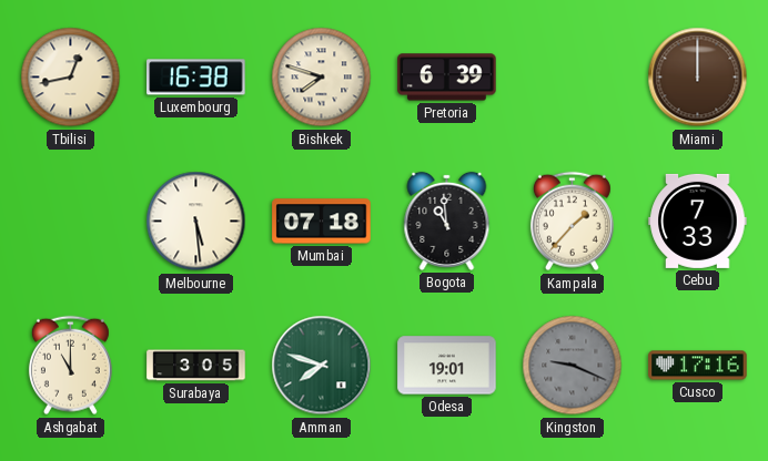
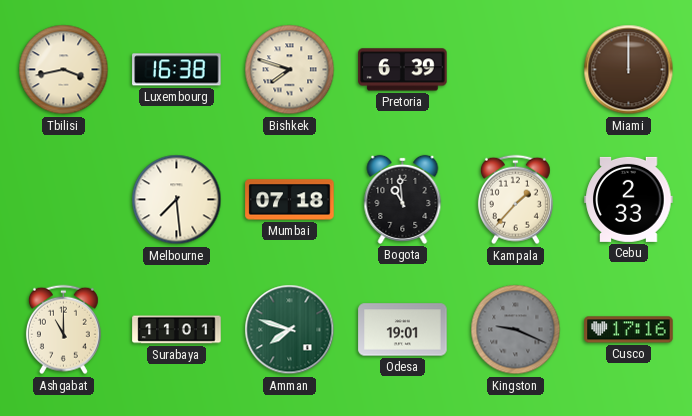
Tbilisi: 12:43 -> 3:43 (64, 70)
Melbourne: 5:29 -> 7:29 (177, 200)
Cebu: 7:33 -> 2:33 (629, 199)
Surabaya: 3:05 -> 11:01 (177, 330)
